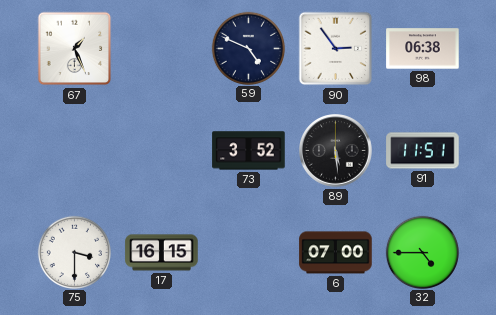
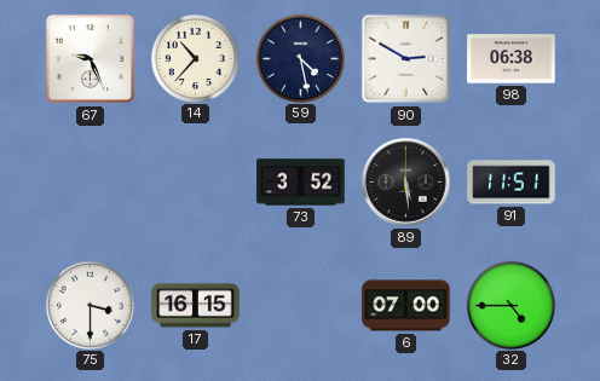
67: 1:26 -> 9:26 (91, 59)
14: none -> 10:37 (195, 58)
59: 4:49 -> 4:28 (300, 58)
90: 2:54 -> 2:50 (406, 59)
